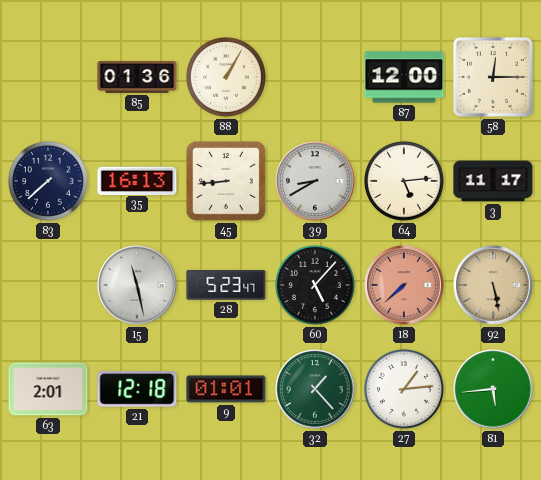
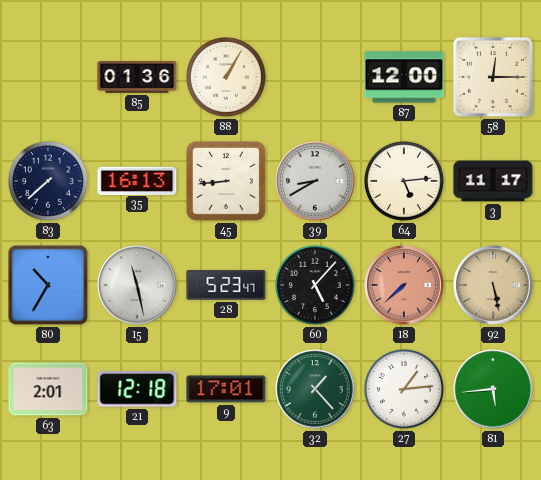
80: none -> 10:35 (48, 285)
9: 01:01 -> 17:01 (226, 389)
